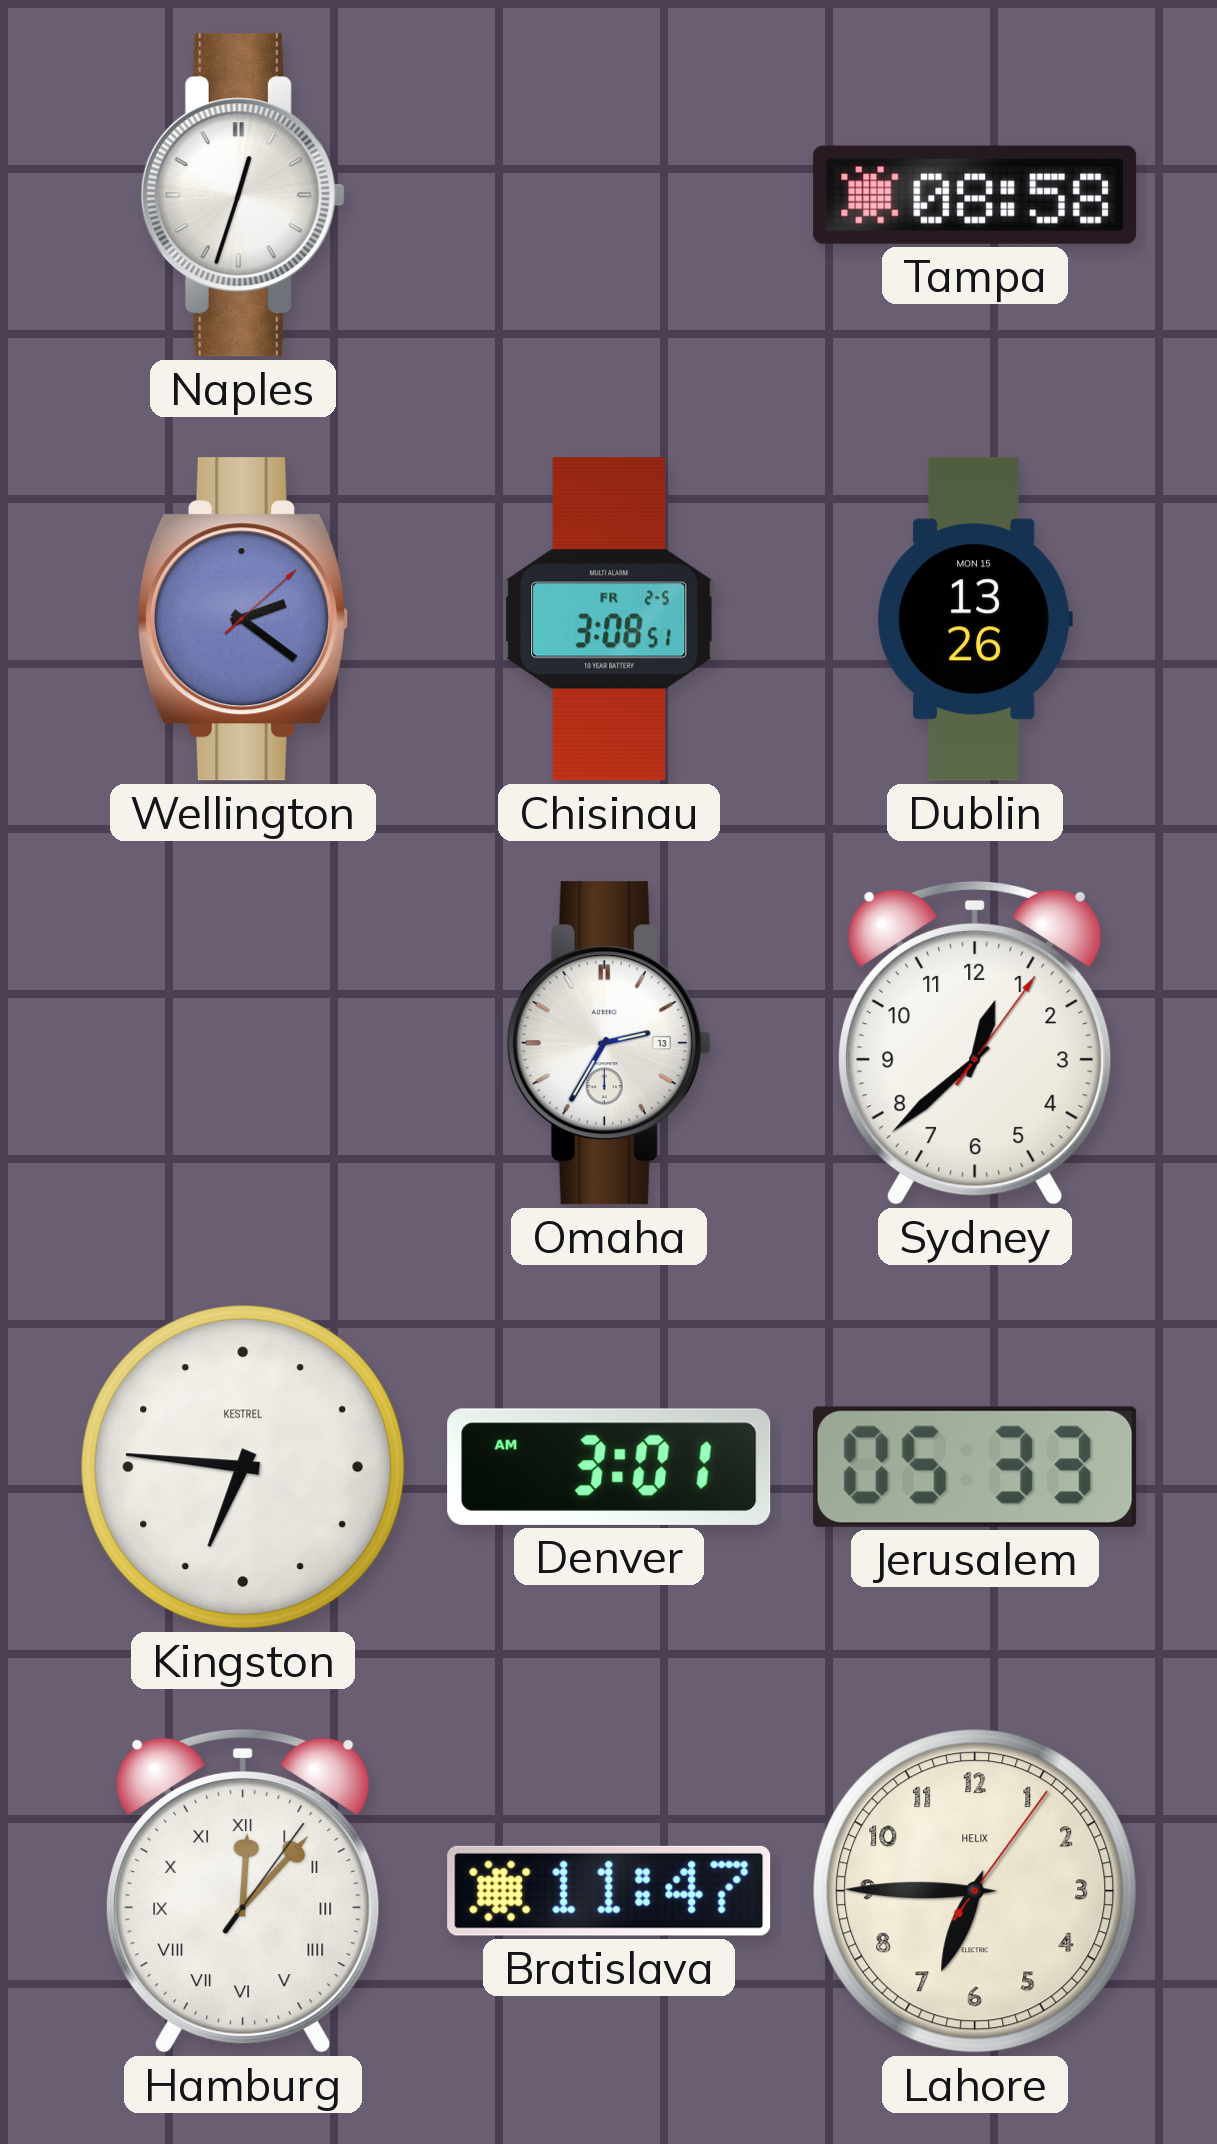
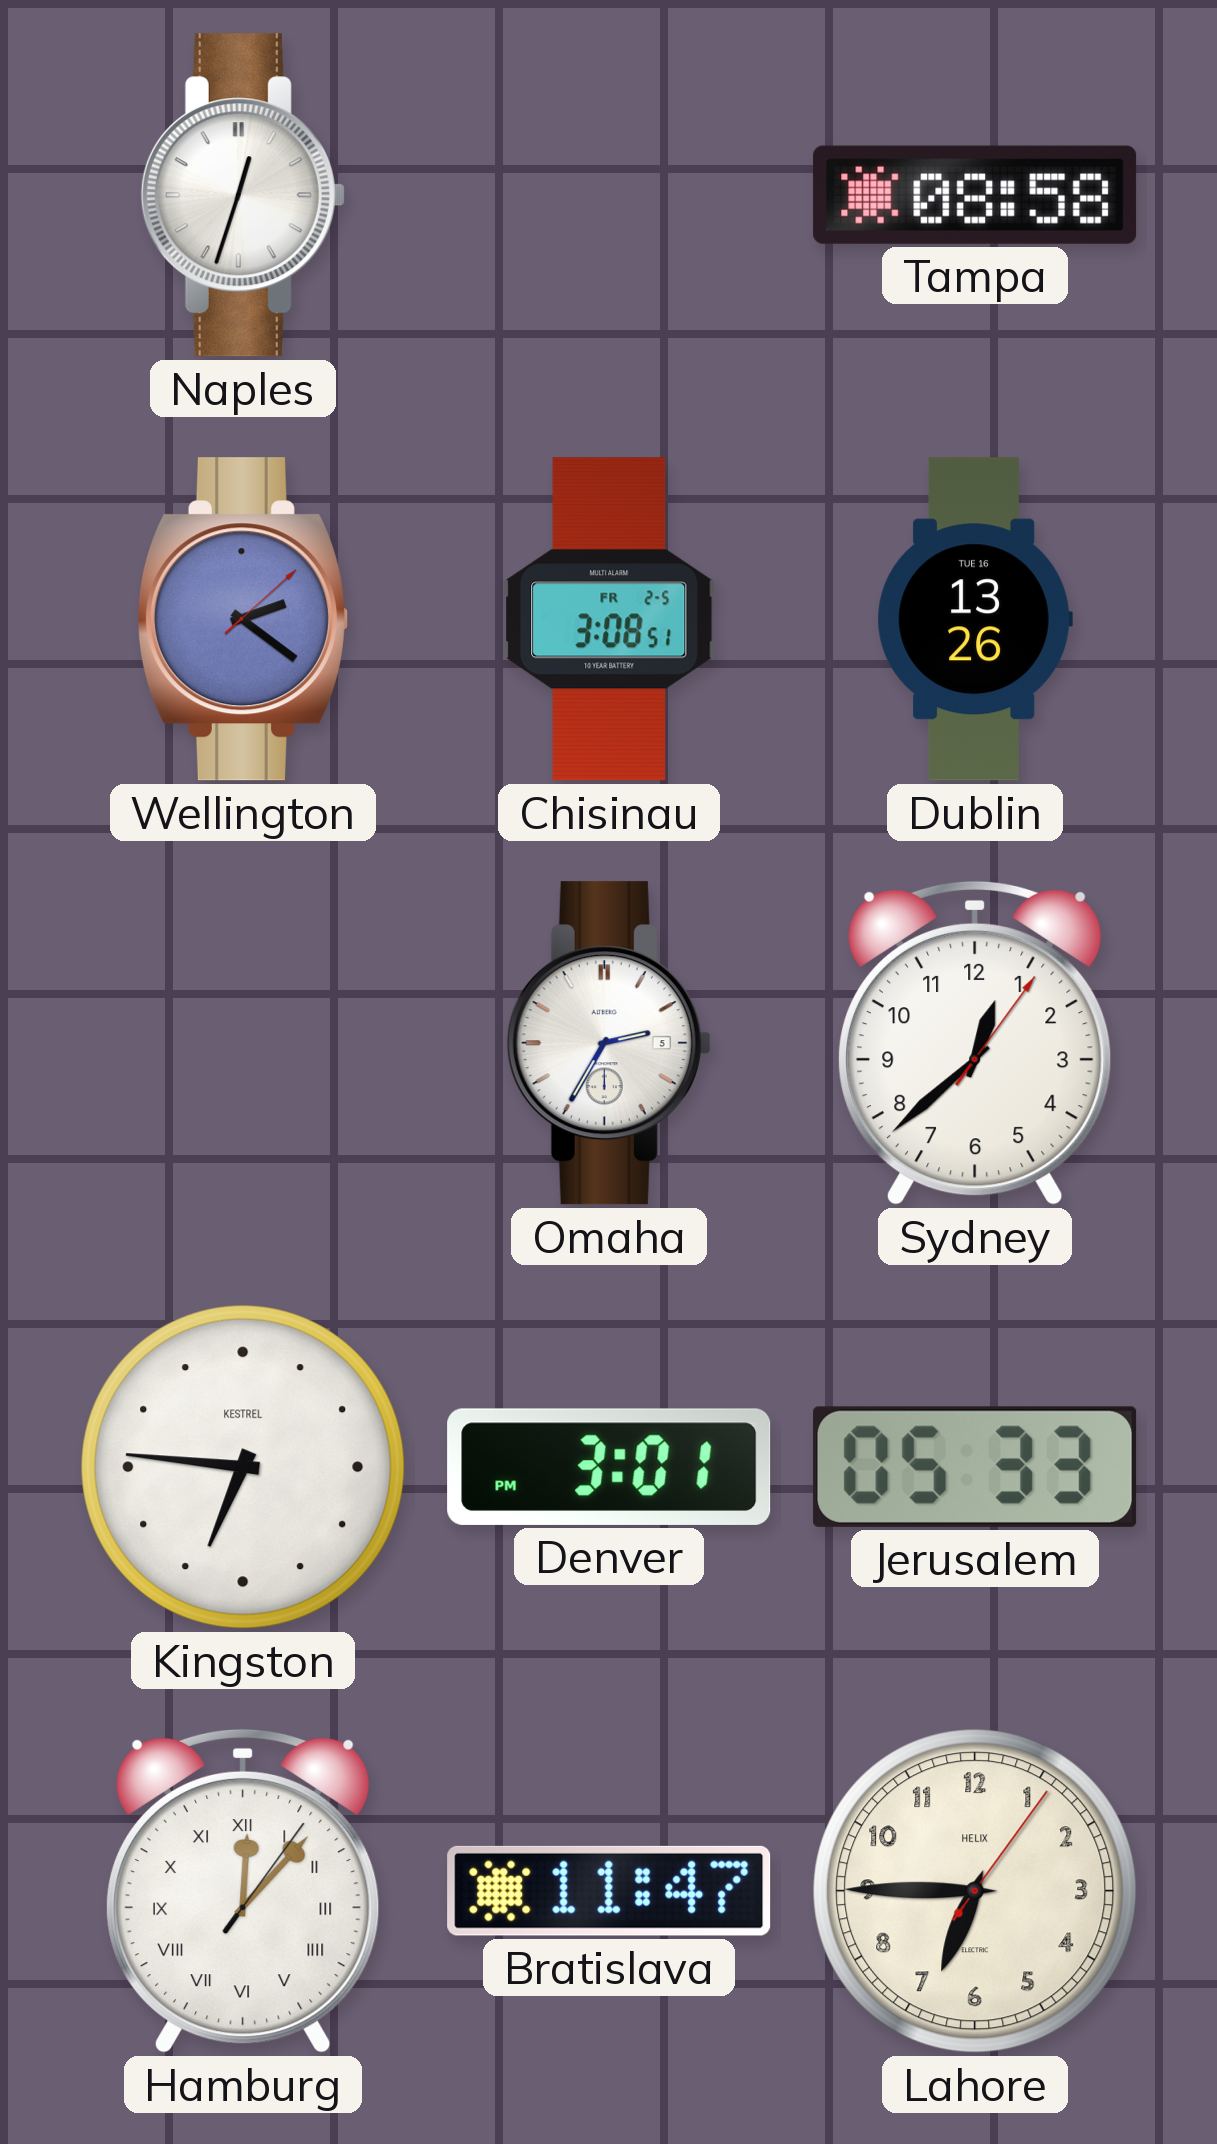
Dublin date: MON 15 -> TUE 16 (975, 619)
Omaha date: 13 -> 5 (609, 1043)
Denver: 3:01 AM -> 3:01 PM (609, 1467)
